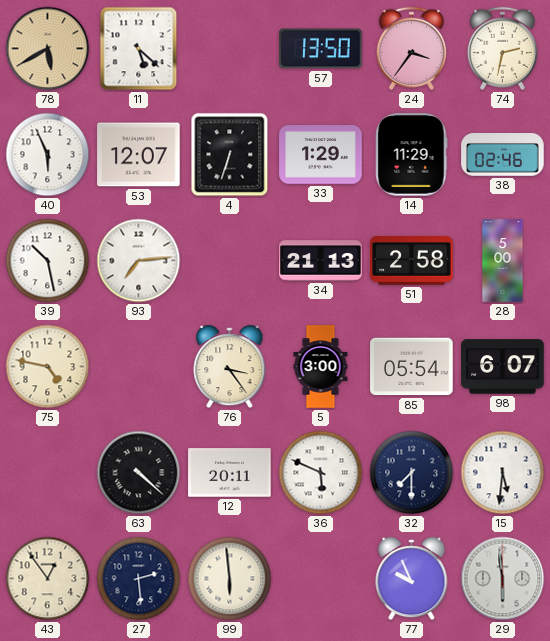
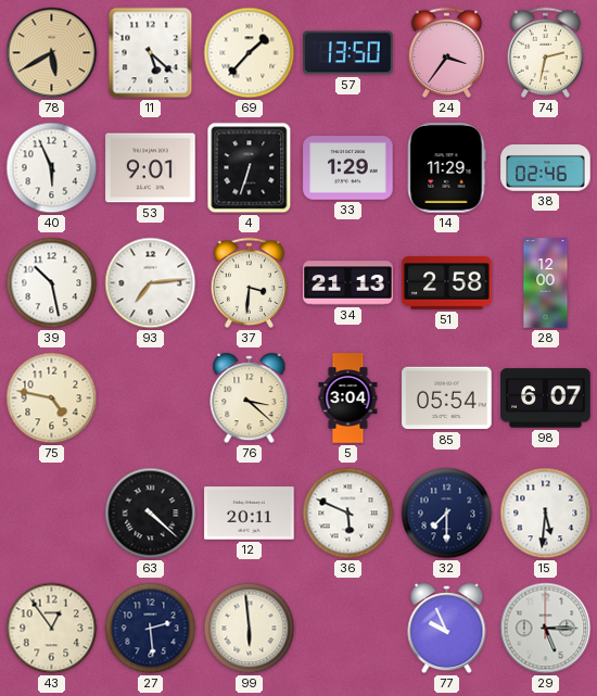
69: none -> 1:37 (250, 53)
53: 12:07 -> 9:01 (151, 168)
37: none -> 3:31 (249, 282)
28: 5:00 -> 12:00 (546, 283)
76: 3:24 -> 3:22 (250, 398)
5: 3:00 -> 3:04 (348, 398)
29: 5:59 -> 5:15 (546, 629)
